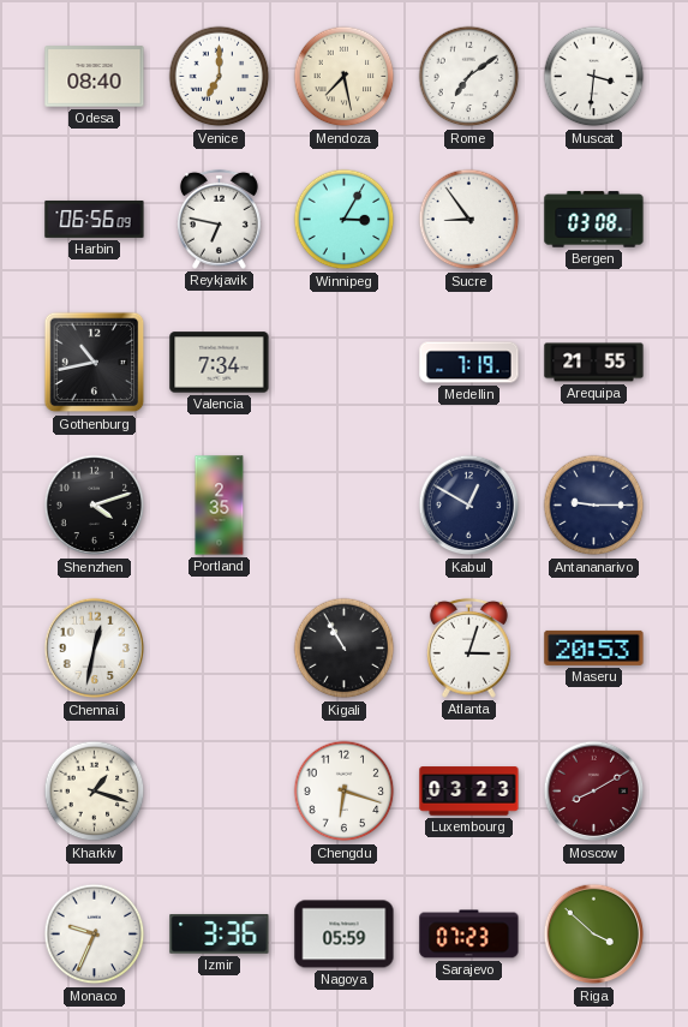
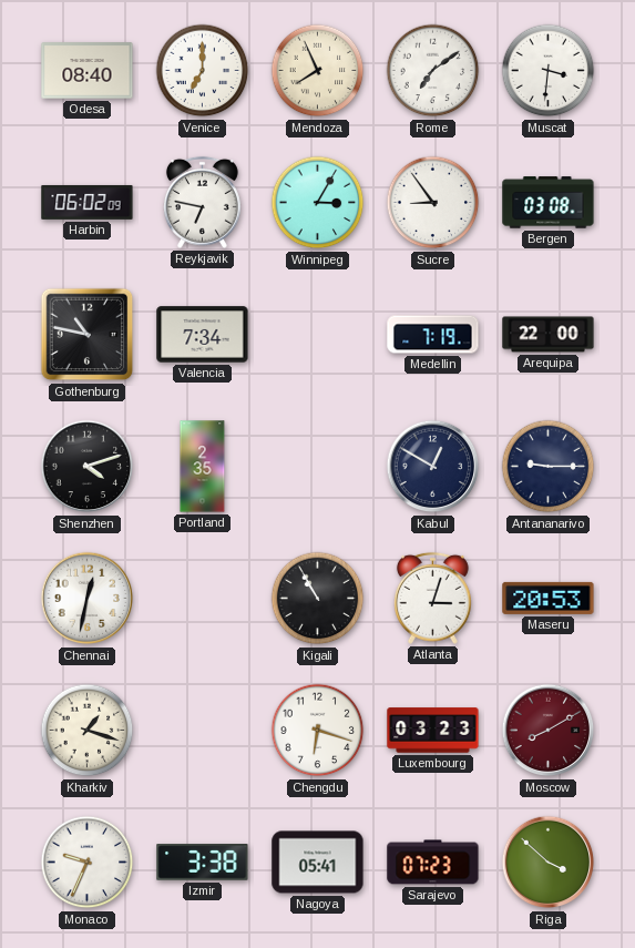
Mendoza: 7:28 -> 7:56 (318, 71)
Harbin: 06:56 -> 06:02 (88, 202)
Gothenburg: 10:43 -> 10:47 (88, 335)
Arequipa: 21:55 -> 22:00 (549, 335)
Izmir: 3:36 -> 3:38 (203, 863)
Nagoya: 05:59 -> 05:41 (318, 863)
